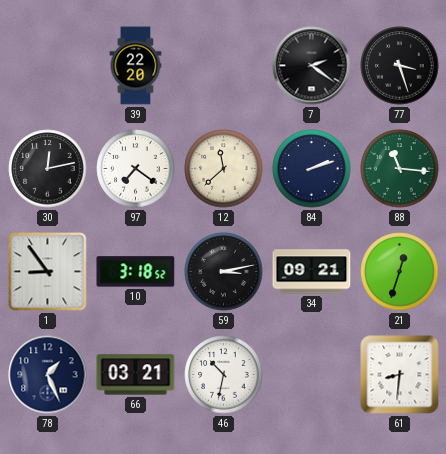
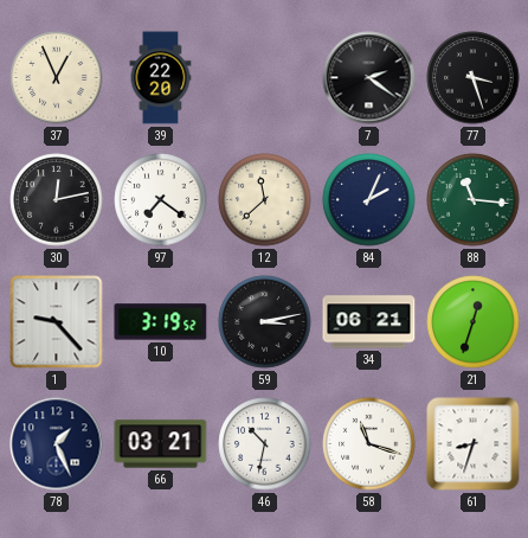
37: none -> 12:56 (57, 78)
84: 2:12 -> 2:04 (369, 200)
1: 8:54 -> 9:23 (57, 322)
10: 3:18 -> 3:19 (161, 322)
34: 09:21 -> 06:21 (369, 322)
58: none -> 11:18 (369, 444)
61: 8:31 -> 8:33 (474, 444)
